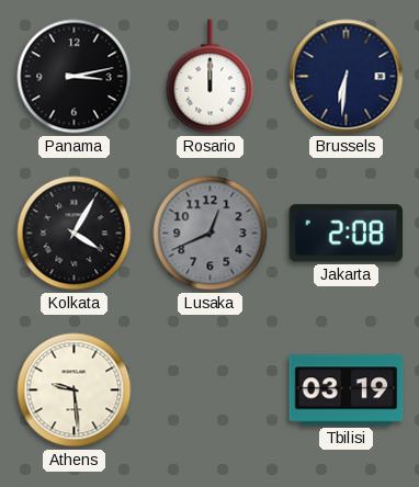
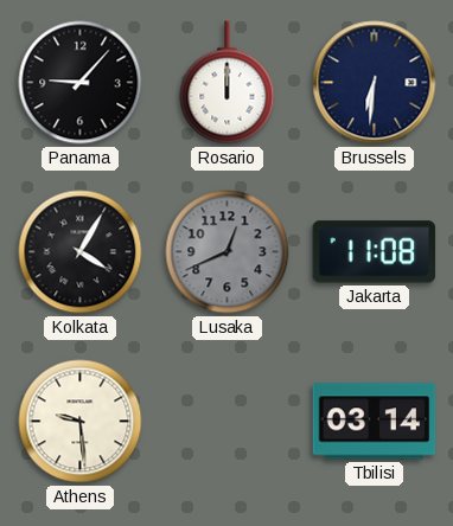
Panama: 3:13 -> 9:07 (81, 83)
Jakarta: 2:08 -> 11:08 (375, 252)
Tbilisi: 03:19 -> 03:14 (375, 422)
